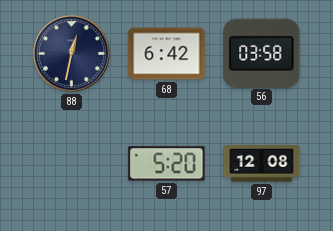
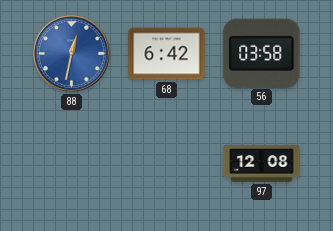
88 dial: navy -> blue (71, 53)
57: 5:20 -> none (167, 164)
